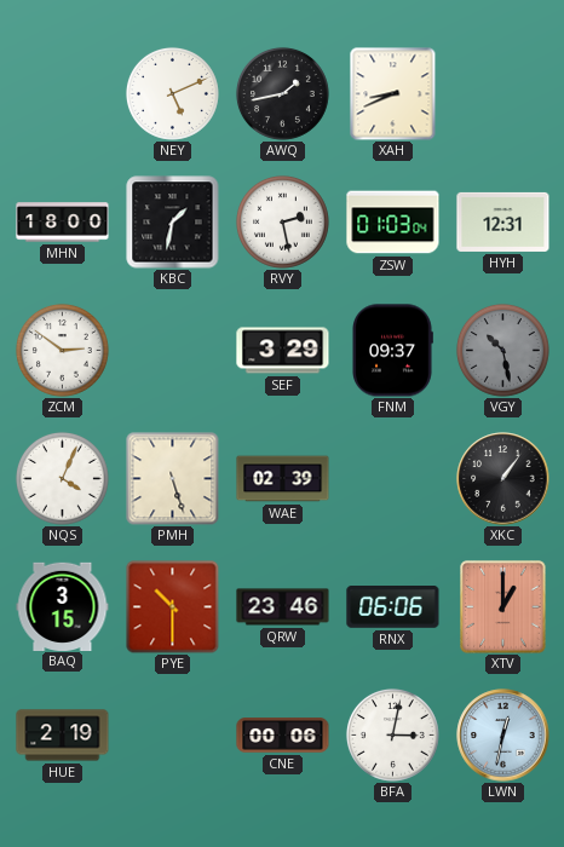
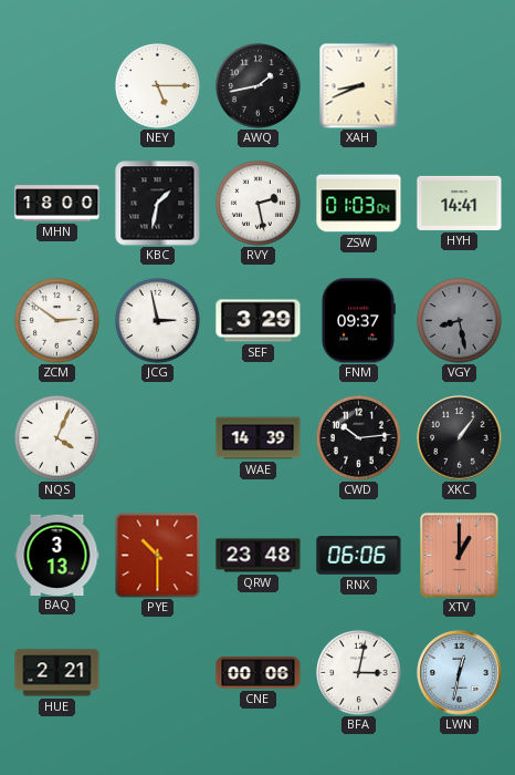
NEY: 5:11 -> 5:15 (157, 85)
HYH: 12:31 -> 14:41 (460, 203)
JCG: none -> 2:58 (157, 320)
VGY: 10:28 -> 8:28 (459, 320)
PMH: 5:27 -> none (172, 478)
WAE: 02:39 -> 14:39 (259, 438)
CWD: none -> 10:14 (358, 437)
BAQ: 3:15 -> 3:13 (57, 555)
QRW: 23:46 -> 23:48 (259, 556)
HUE: 2:19 -> 2:21 (57, 673)
